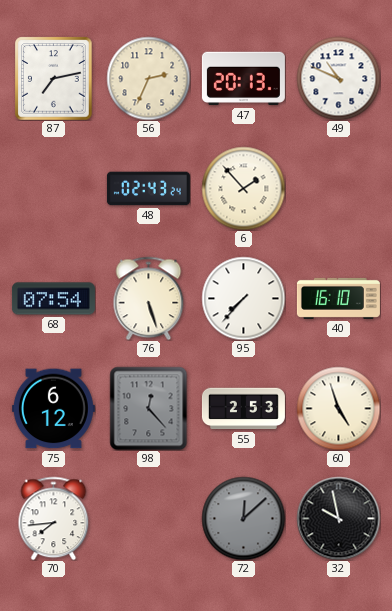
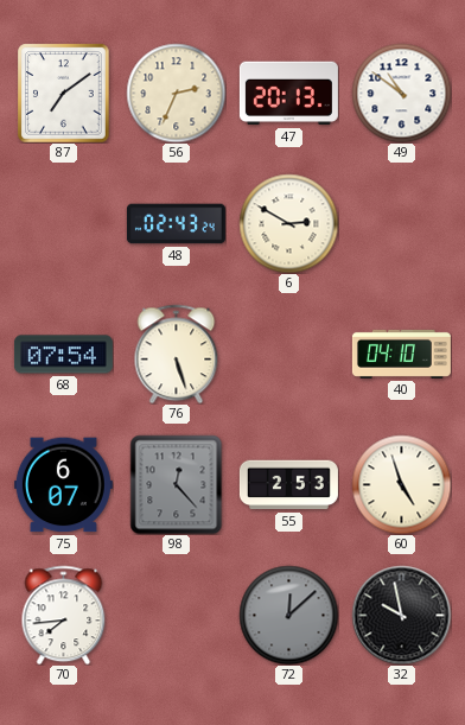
87: 7:13 -> 7:09 (64, 93)
49: 10:49 -> 10:51 (401, 93)
6: 1:53 -> 2:50 (288, 223)
95: 7:37 -> none (243, 298)
40: 16:10 -> 04:10 (401, 354)
75: 6:12 -> 6:07 (63, 485)
